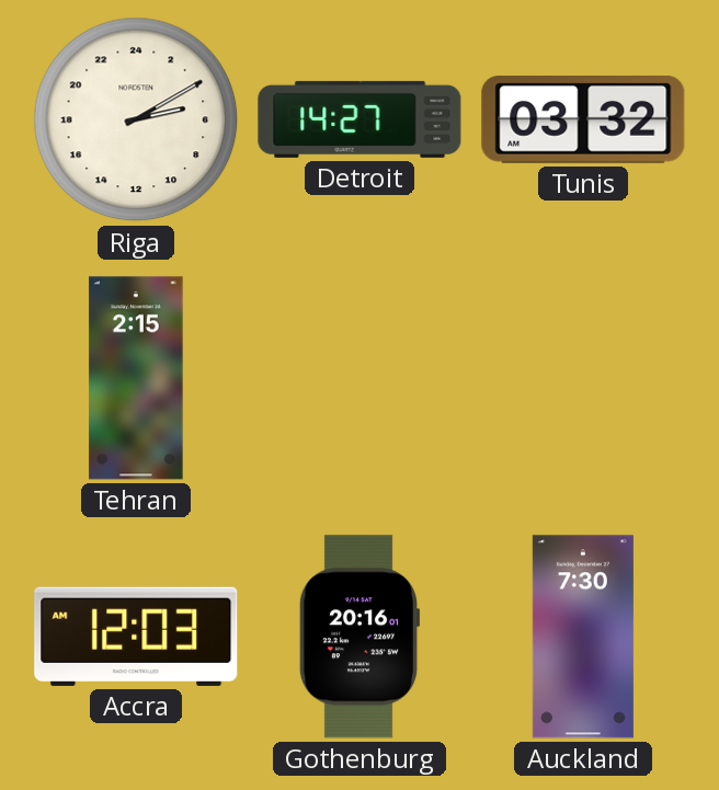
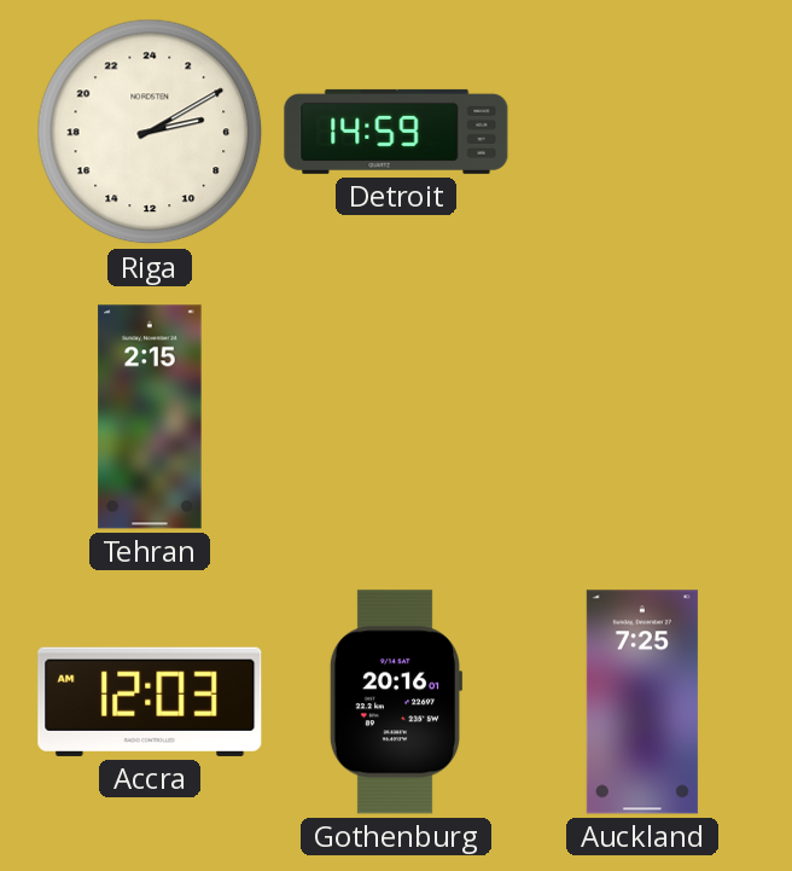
Detroit: 14:27 -> 14:59 (396, 132)
Tunis: 03:32 -> none (583, 121)
Auckland: 7:30 -> 7:25 (642, 702)
